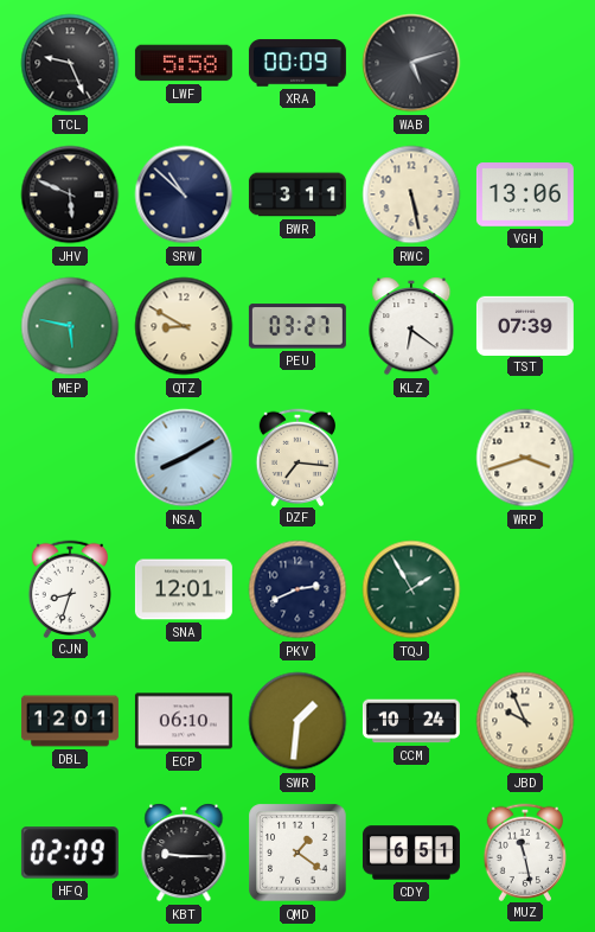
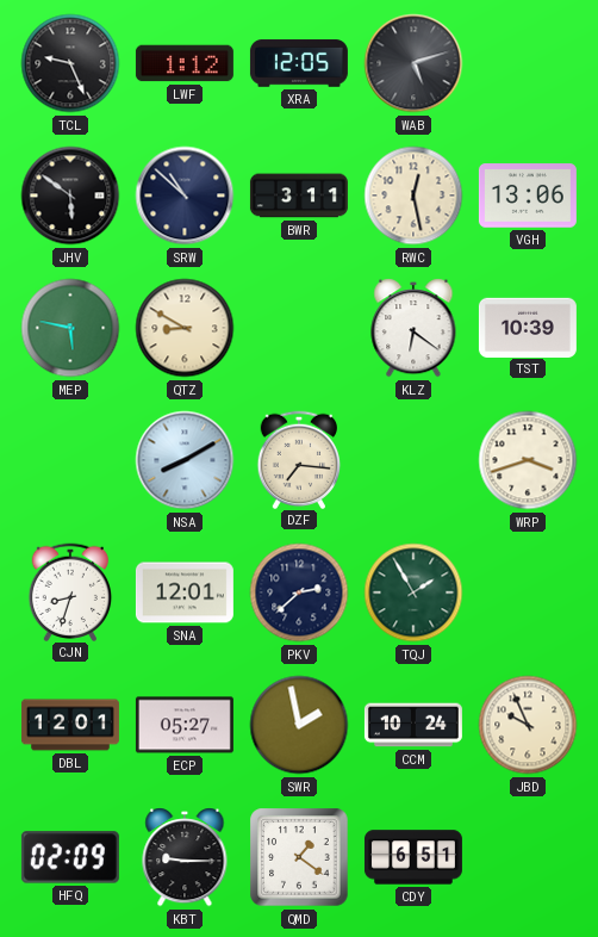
LWF: 5:58 -> 1:12 (185, 63)
XRA: 00:09 -> 12:05 (299, 63)
JHV: 5:49 -> 5:51 (70, 196)
RWC: 5:28 -> 12:28 (413, 196)
PEU: 03:27 -> none (297, 326)
TST: 07:39 -> 10:39 (528, 327)
PKV: 2:41 -> 2:38 (299, 592)
ECP: 06:10 -> 05:27 (185, 725)
SWR: 1:31 -> 1:58 (299, 725)
MUZ: 11:28 -> none (525, 851)
